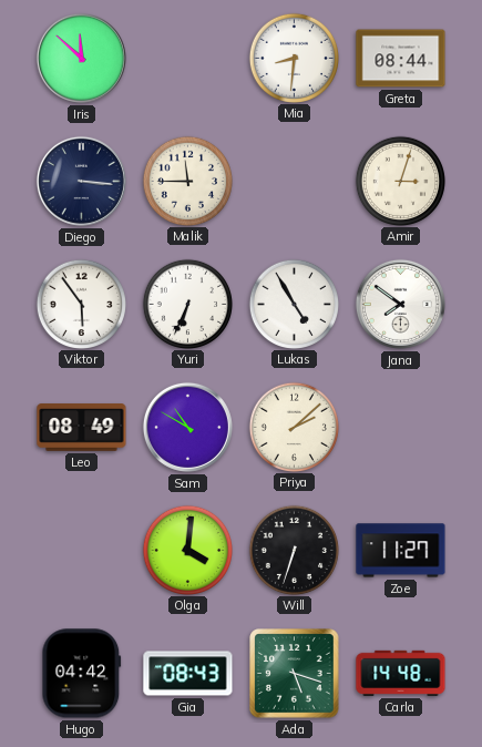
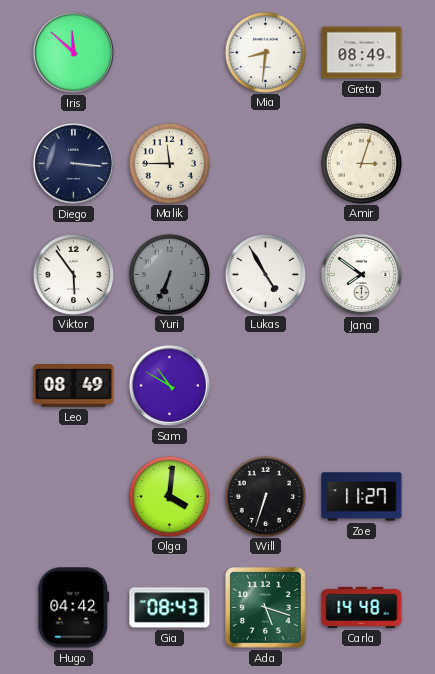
Greta: 08:44 -> 08:49 (362, 53)
Yuri dial: white -> grey (169, 274)
Priya: 2:08 -> none (294, 427)
